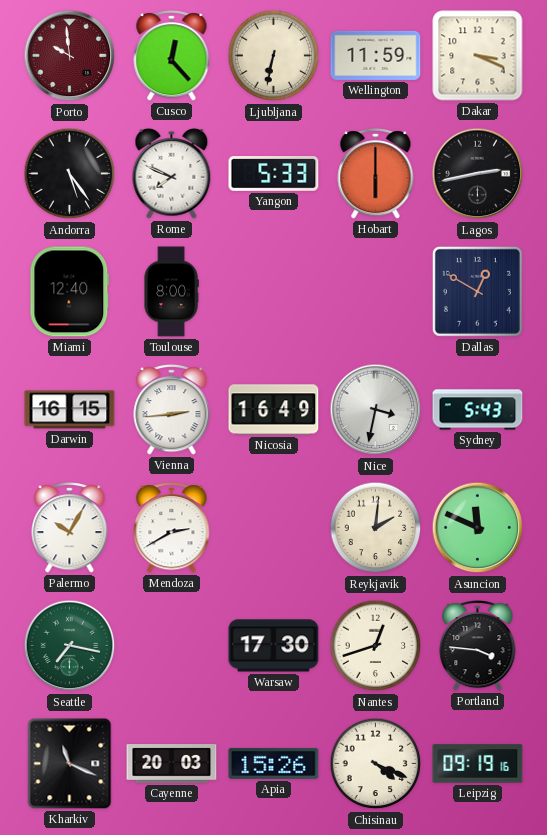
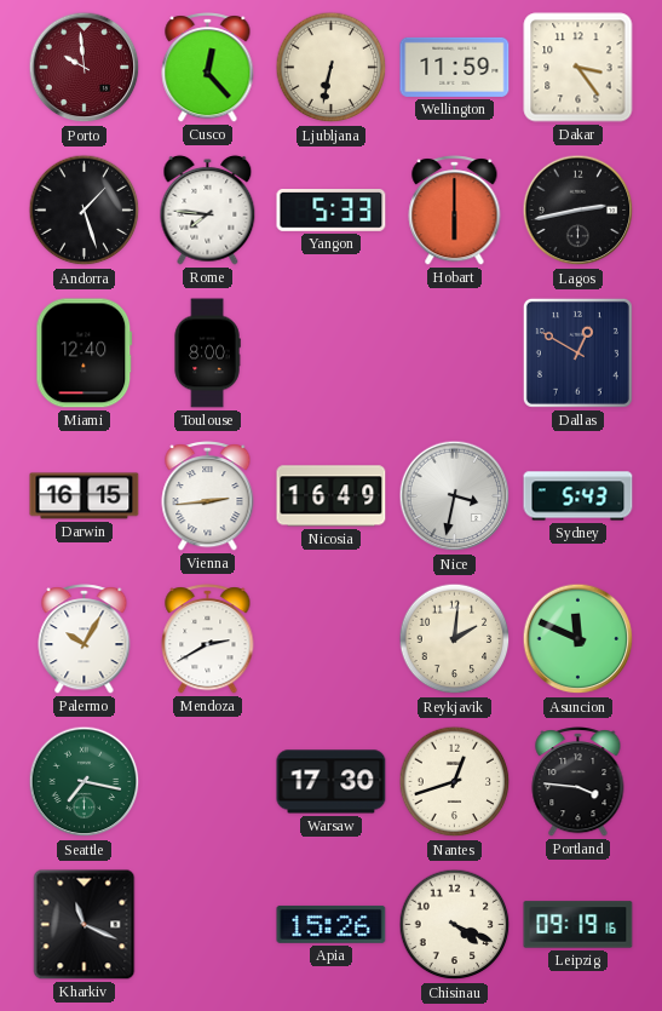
Dakar: 3:19 -> 3:24 (578, 68)
Andorra: 5:24 -> 1:27 (85, 211)
Rome: 7:49 -> 7:46 (208, 209)
Cayenne: 20:03 -> none (172, 764)
